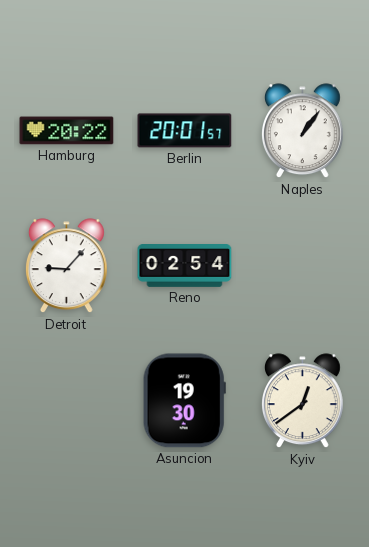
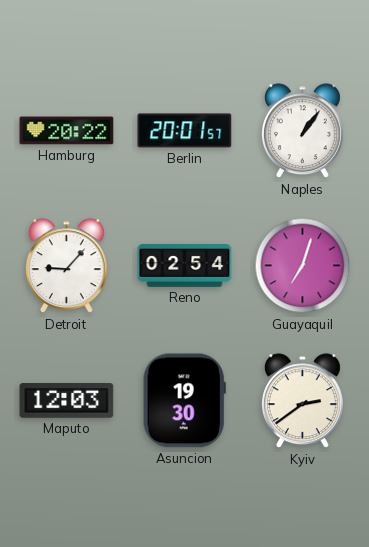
Guayaquil: none -> 7:03 (303, 266)
Maputo: none -> 12:03 (67, 401)
Kyiv: 12:39 -> 2:39 (302, 401)
